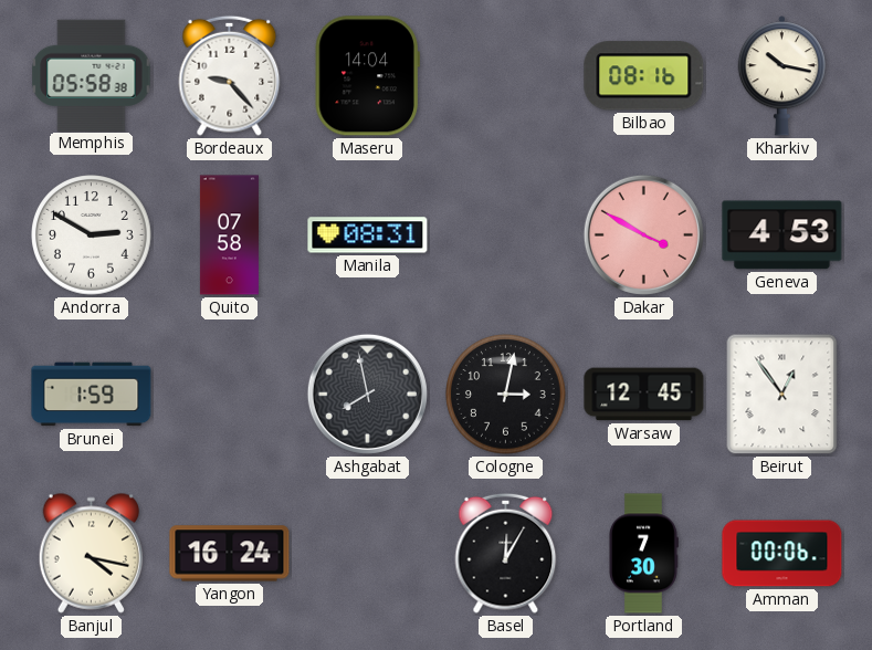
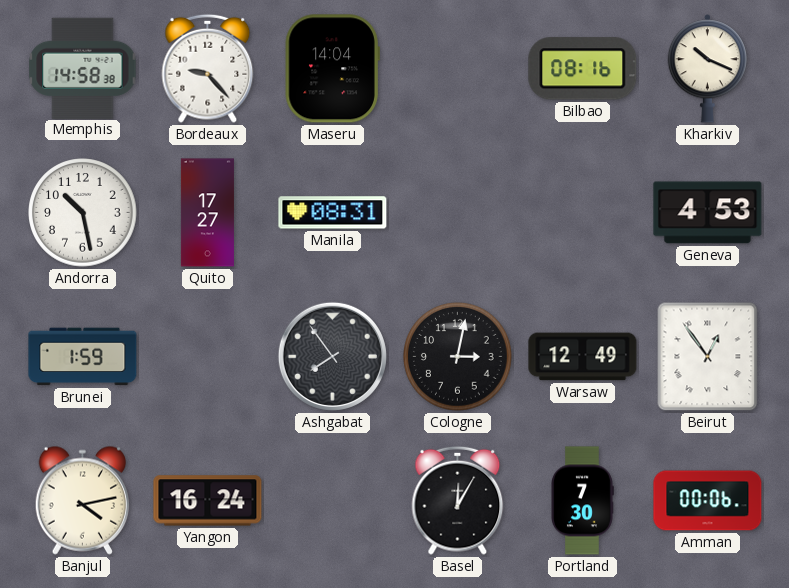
Memphis: 05:58 -> 14:58 (83, 68)
Kharkiv: 10:17 -> 10:19 (707, 69)
Andorra: 2:50 -> 10:28 (83, 213)
Quito: 07:58 -> 17:27 (207, 213)
Dakar: 3:50 -> none (643, 234)
Ashgabat: 7:58 -> 7:54 (332, 356)
Warsaw: 12:45 -> 12:49 (583, 357)
Banjul: 4:17 -> 4:13 (82, 500)
